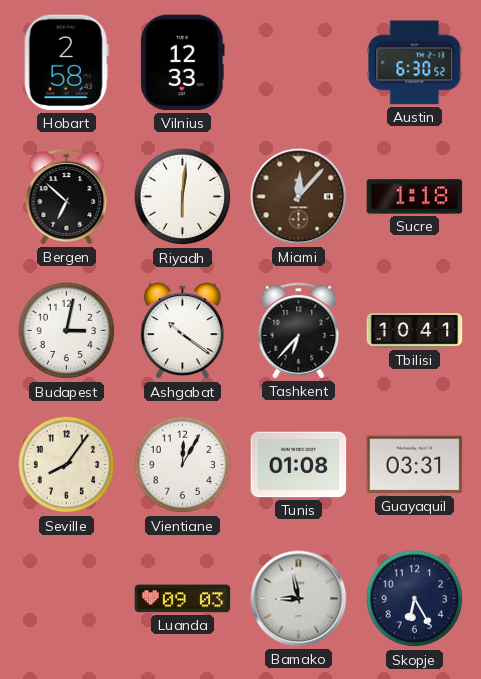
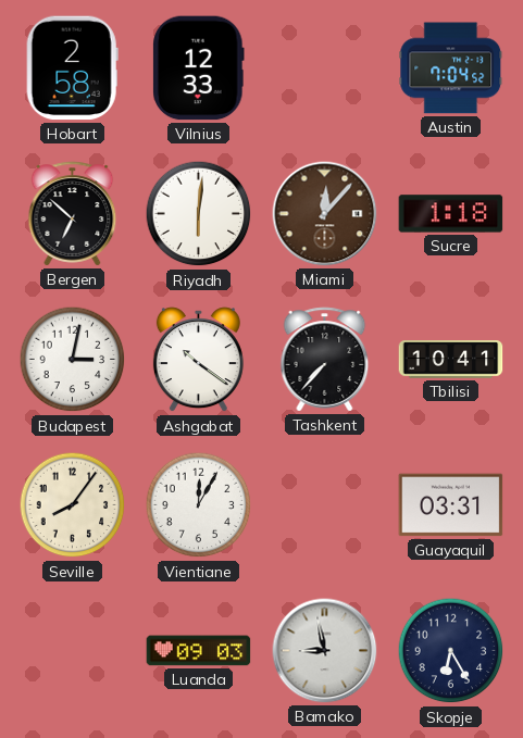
Austin: 6:30 -> 7:04 (451, 68)
Tashkent: 6:37 -> 7:37 (325, 360)
Tunis: 01:08 -> none (299, 465)
